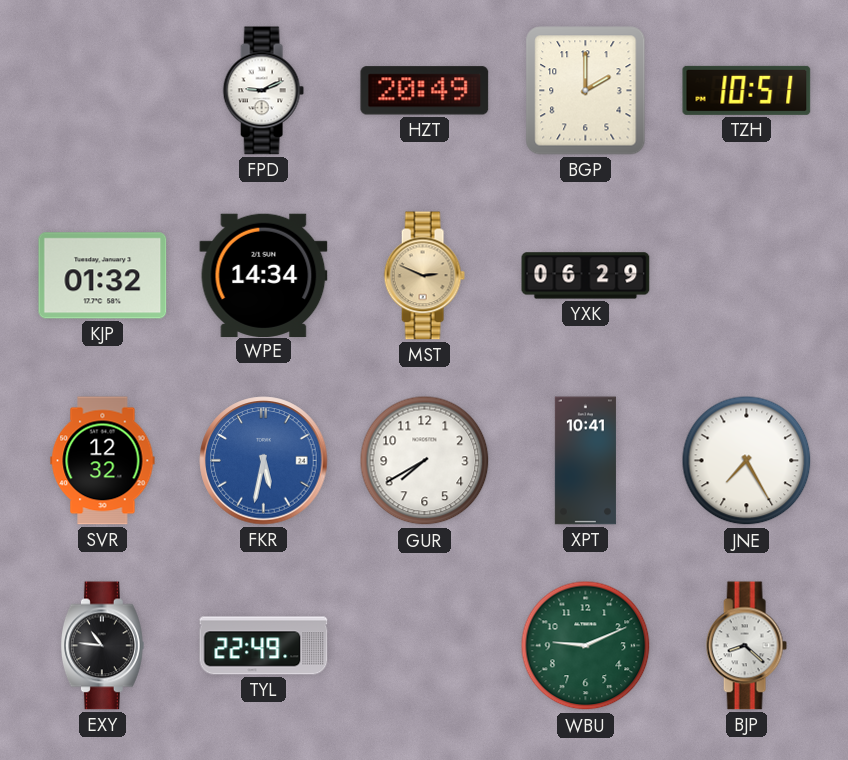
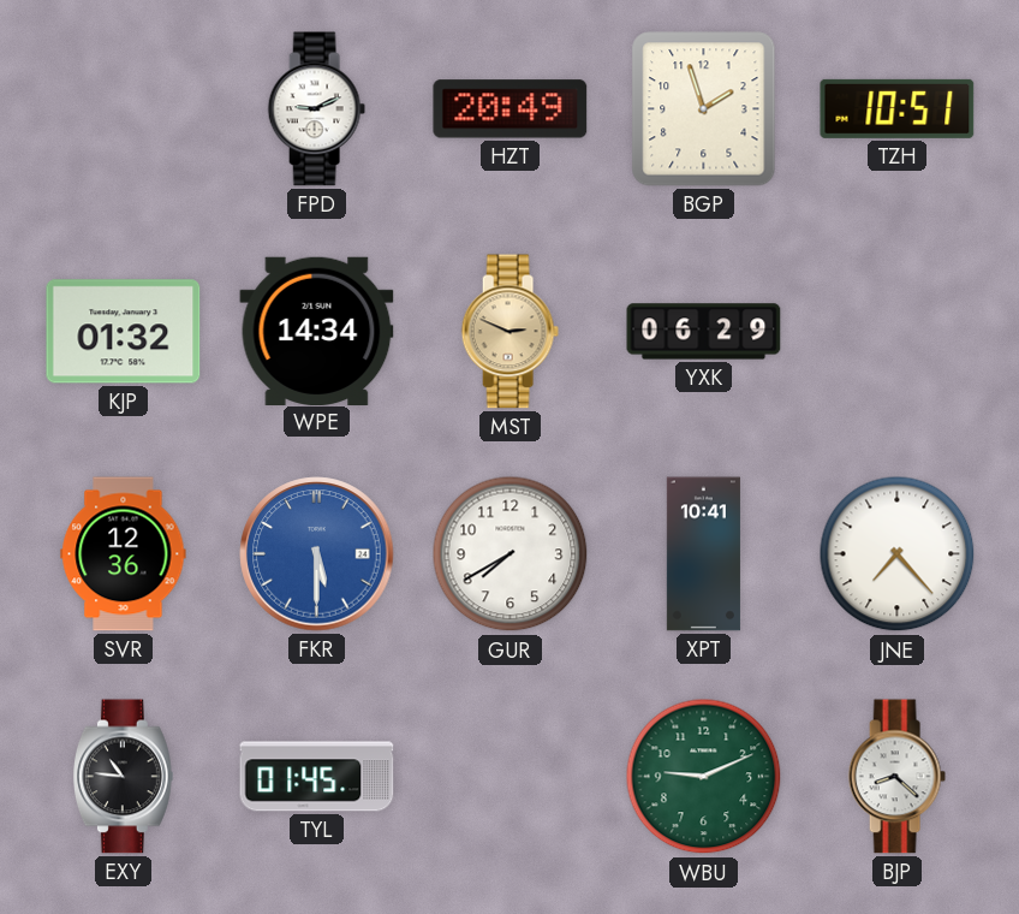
BGP: 2:00 -> 1:57 (704, 109)
SVR: 12:32 -> 12:36 (124, 554)
FKR: 5:32 -> 5:30 (317, 554)
JNE: 7:25 -> 7:23 (898, 554)
TYL: 22:49 -> 01:45 (317, 777)
